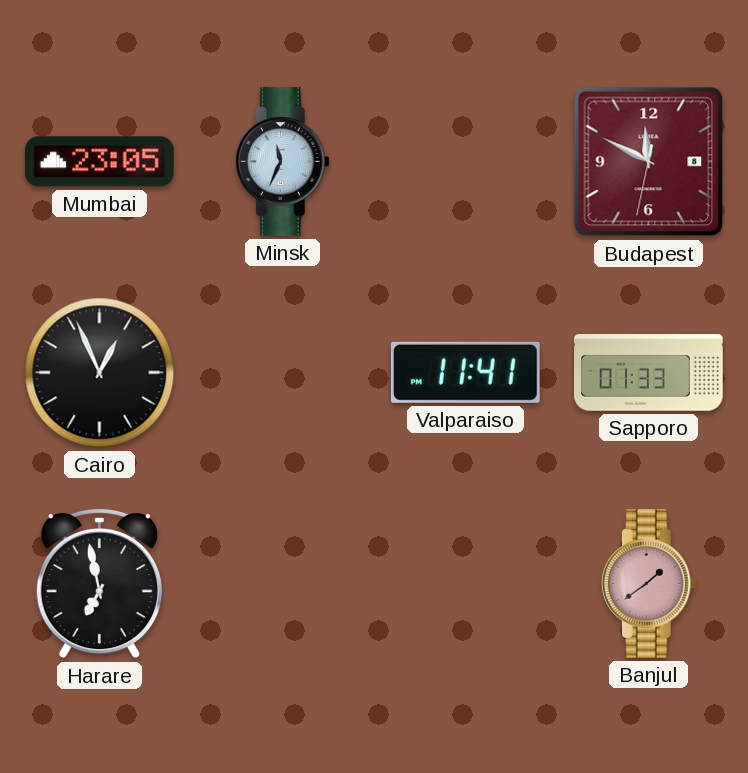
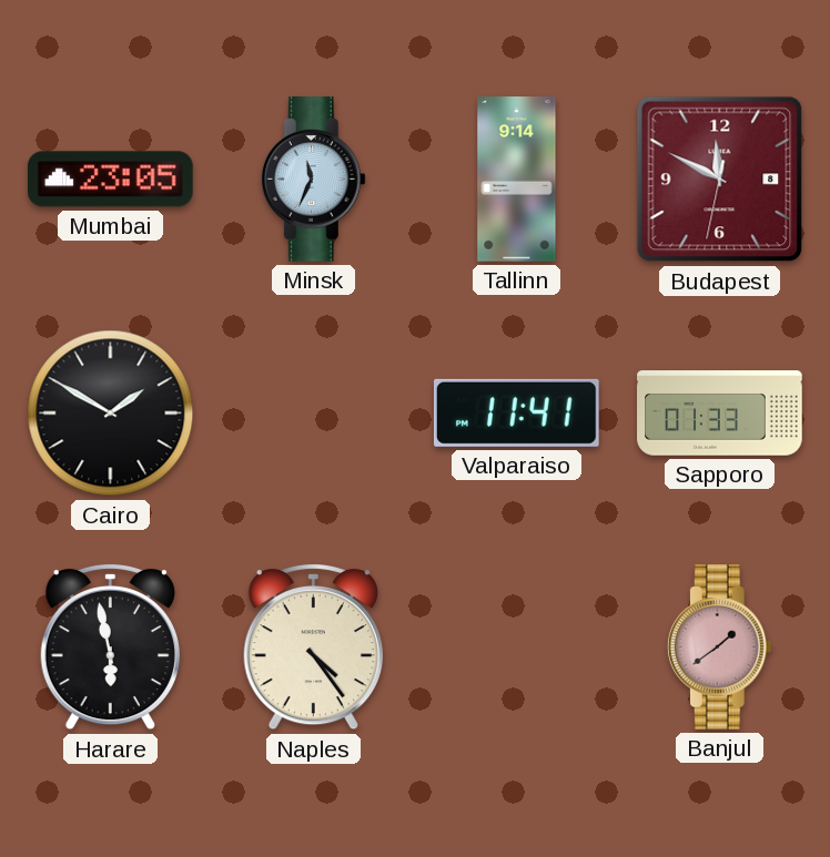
Tallinn: none -> 9:14 (517, 180)
Cairo: 12:56 -> 1:50 (111, 414)
Harare: 6:58 -> 5:58 (110, 646)
Naples: none -> 4:24 (313, 646)
